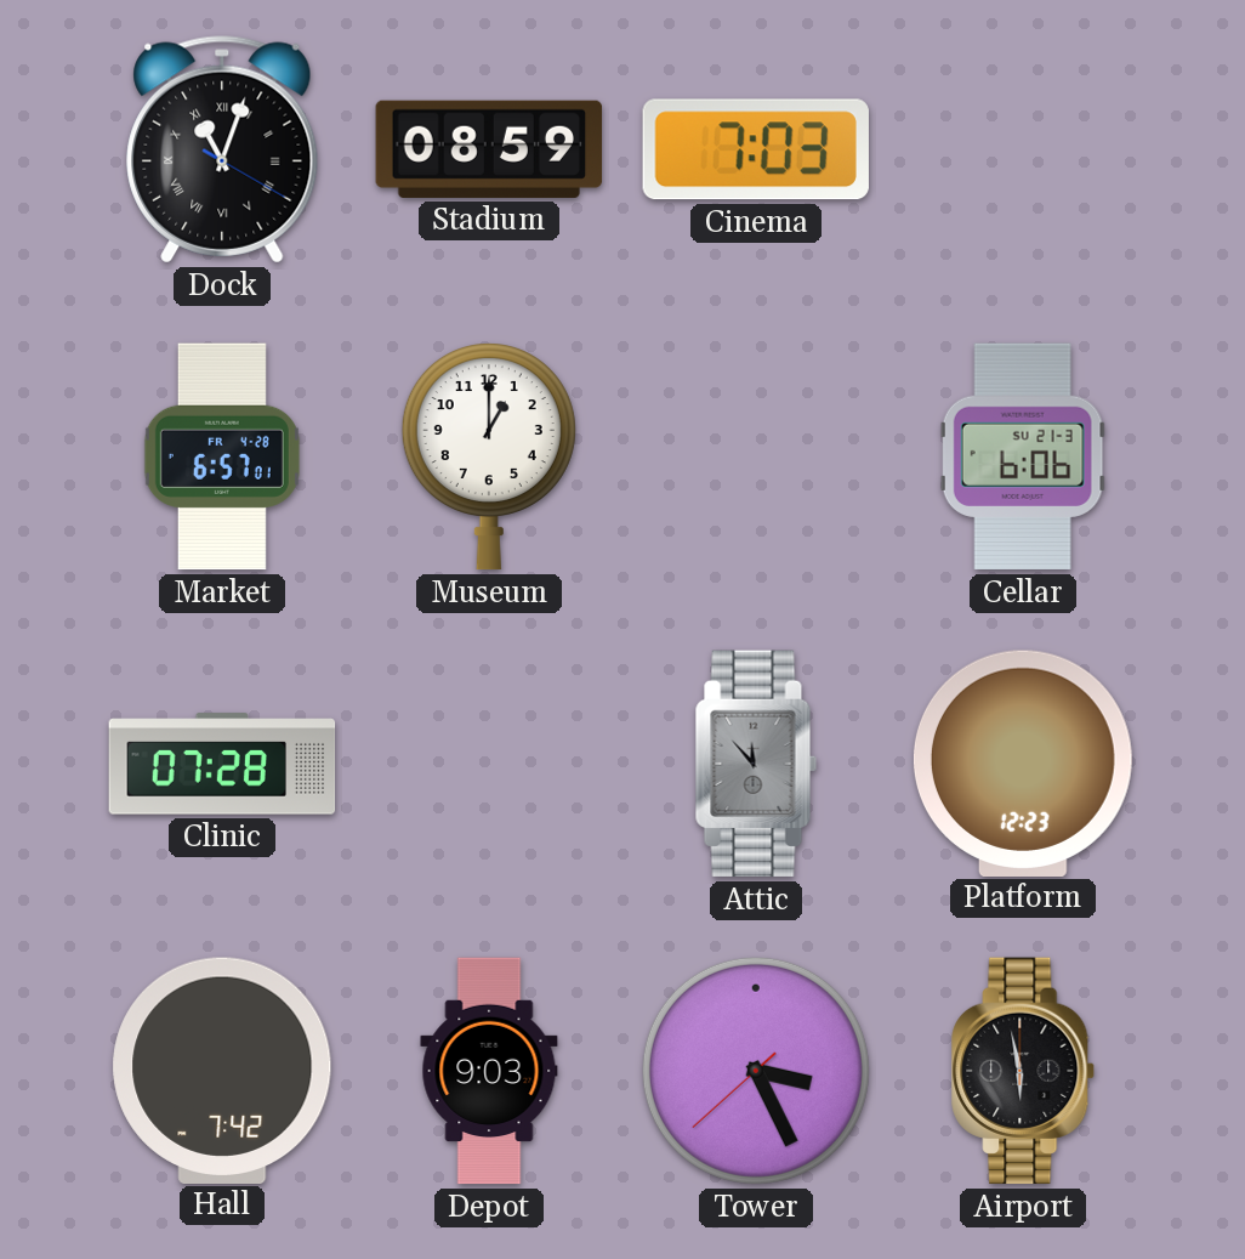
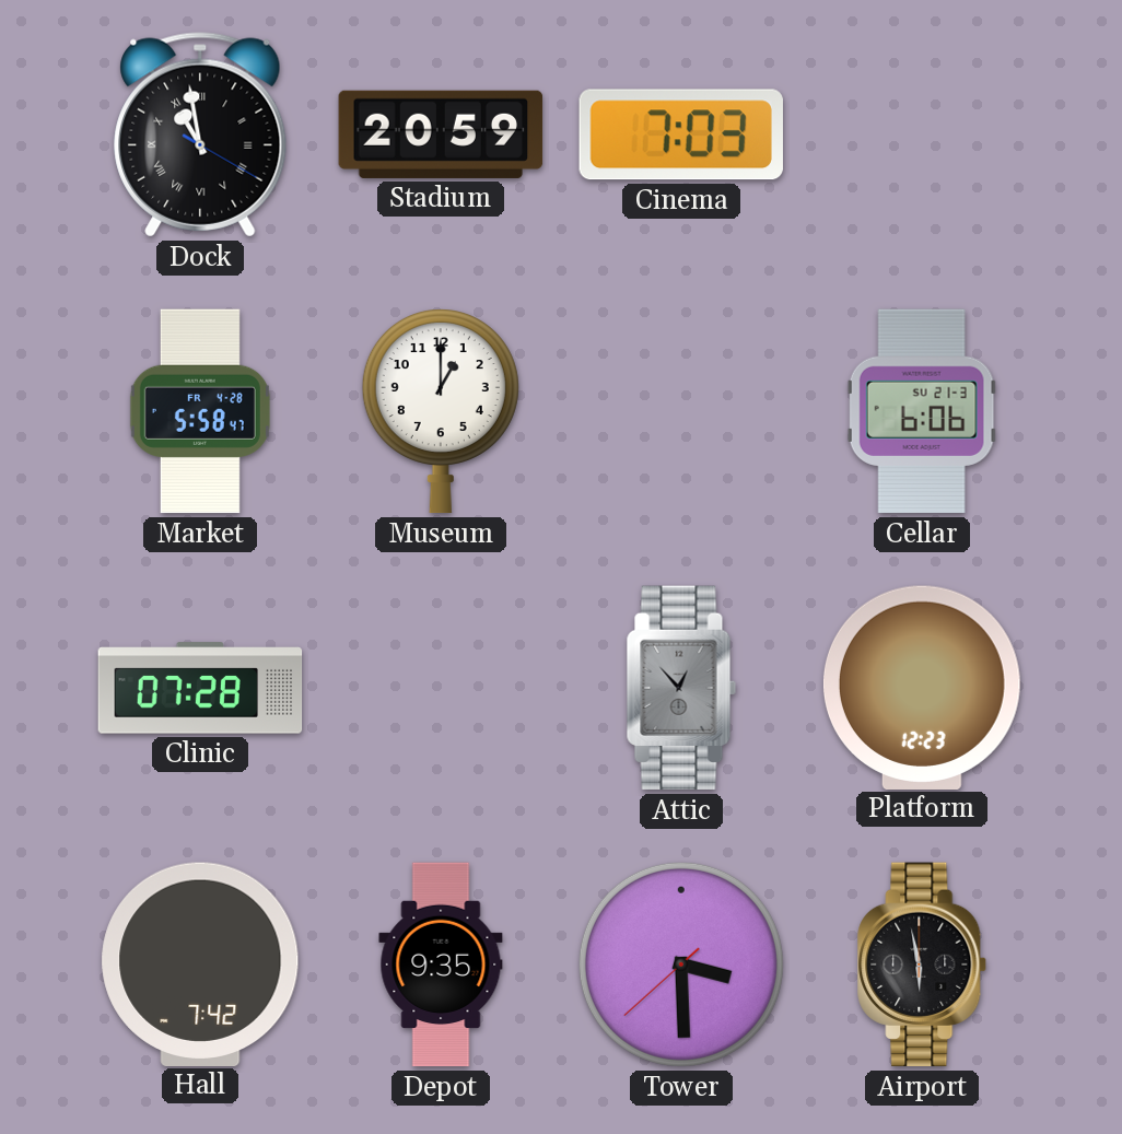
Dock: 11:03 -> 10:58 (200, 135)
Stadium: 08:59 -> 20:59 (441, 135)
Market: 6:57 -> 5:58 (200, 411)
Attic: 11:53 -> 12:53 (681, 688)
Depot: 9:03 -> 9:35 (441, 965)
Tower: 3:25 -> 3:29 (681, 965)
